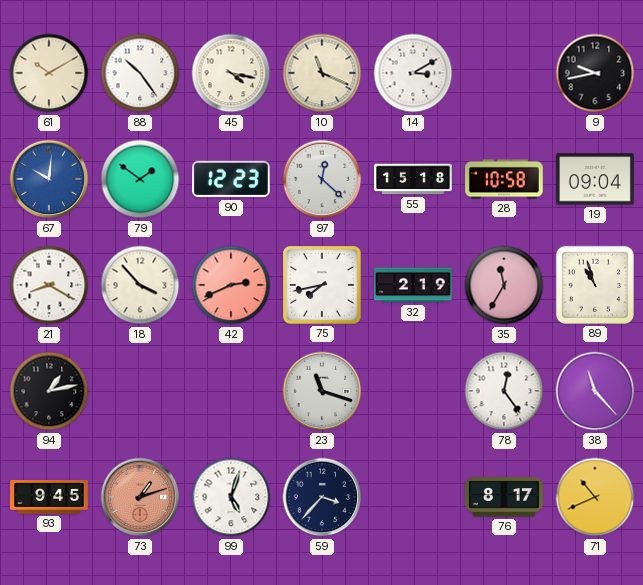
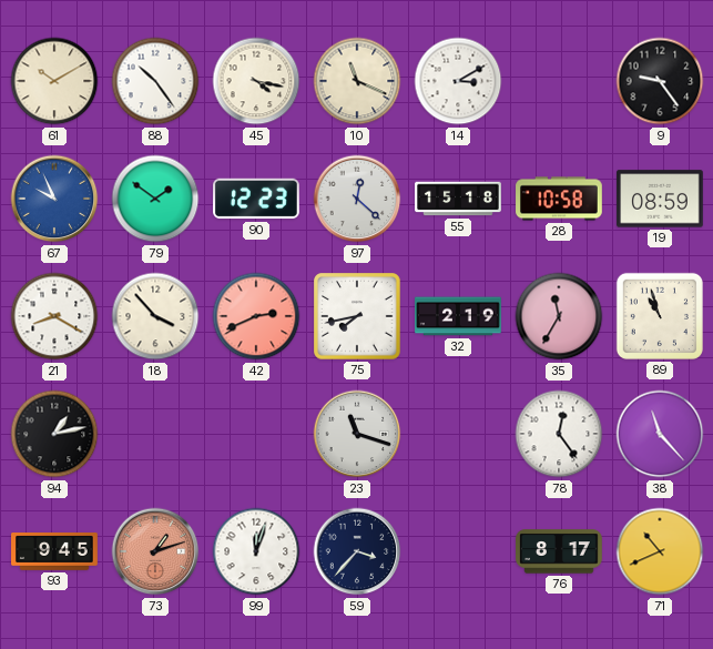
9: 9:43 -> 9:24 (660, 81)
67: 10:01 -> 9:56 (54, 199)
19: 09:04 -> 08:59 (661, 199)
99: 5:03 -> 12:03 (256, 551)
